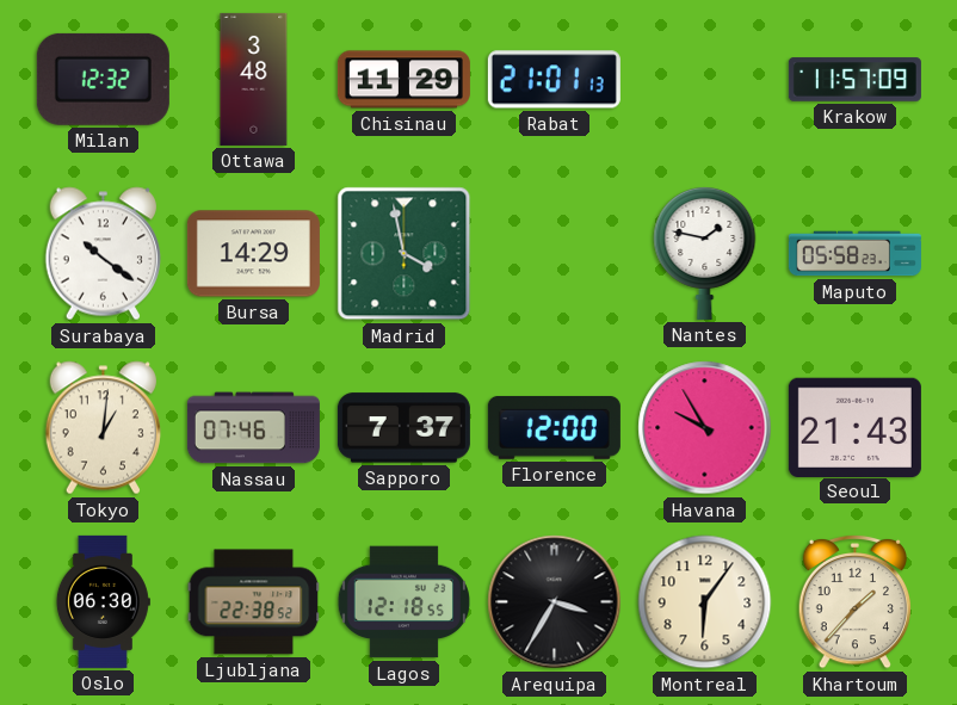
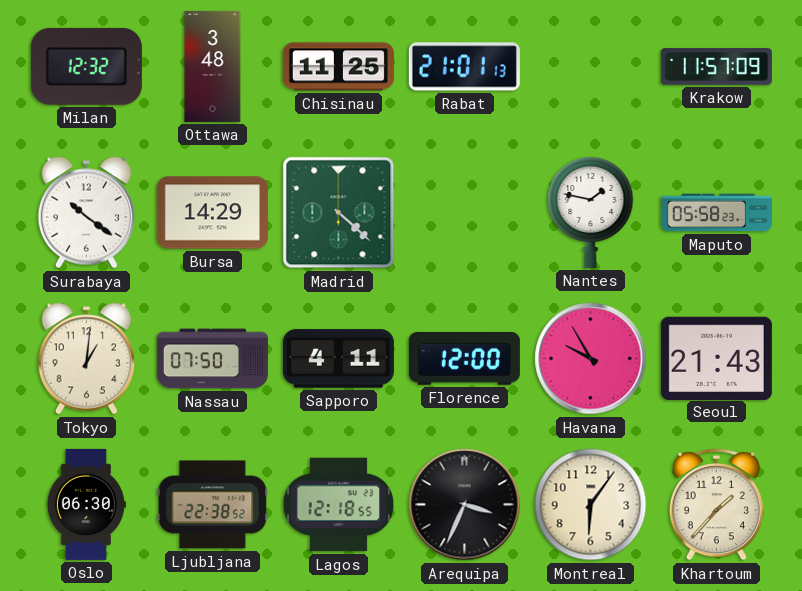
Chisinau: 11:29 -> 11:25 (338, 67)
Madrid: 3:58 -> 4:22 (339, 213)
Nassau: 07:46 -> 07:50 (212, 359)
Sapporo: 7:37 -> 4:11 (338, 359)
Arequipa: 3:35 -> 3:34 (465, 505)
